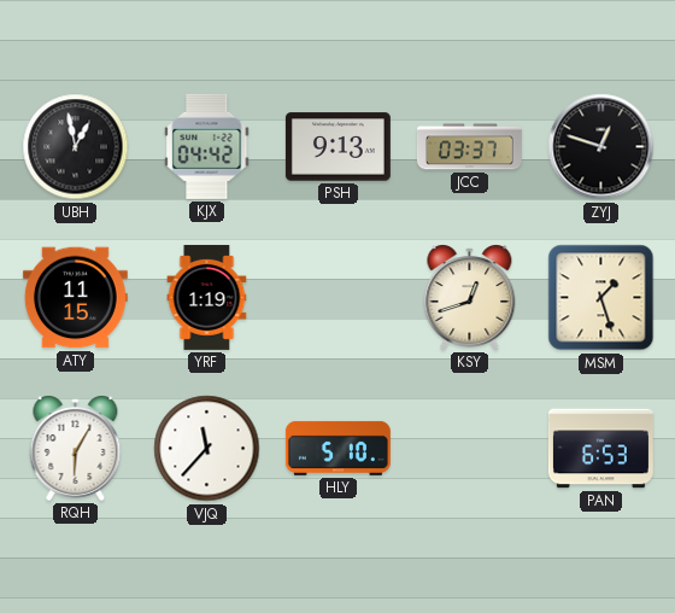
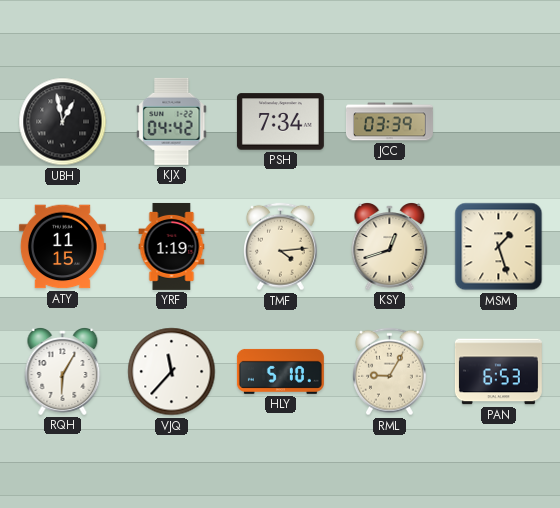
PSH: 9:13 -> 7:34 (280, 122)
JCC: 03:37 -> 03:39 (389, 122)
ZYJ: 12:48 -> none (601, 147)
TMF: none -> 4:14 (281, 247)
RML: none -> 9:05 (390, 372)
